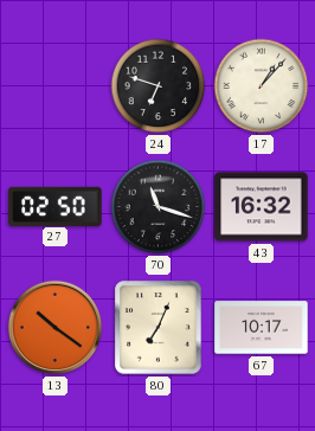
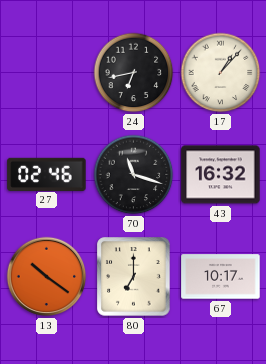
24: 6:48 -> 6:43 (134, 73)
27: 02:50 -> 02:46 (47, 174)
80: 7:04 -> 7:00 (134, 277)
